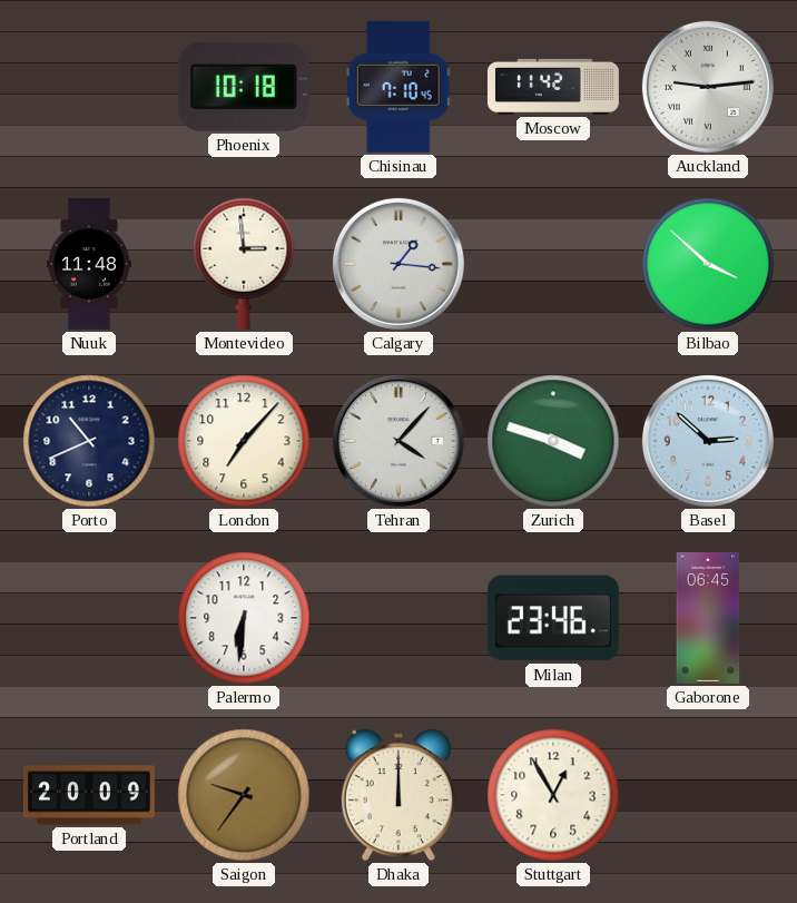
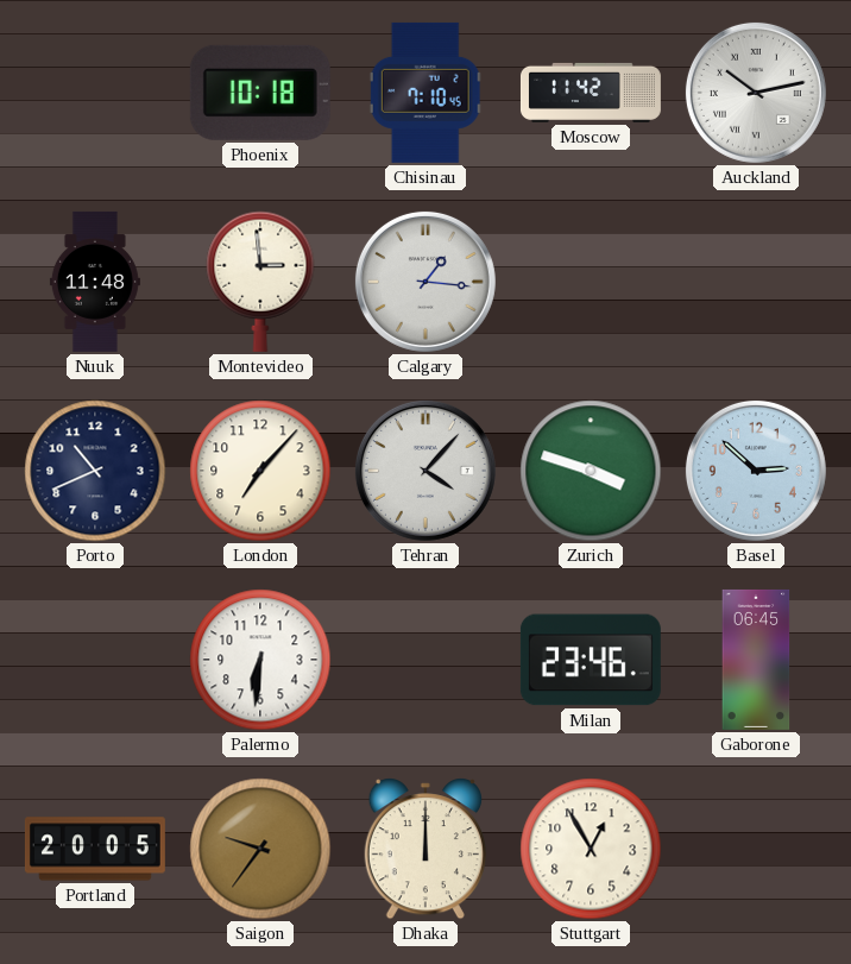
Auckland: 9:14 -> 10:13 (756, 93)
Bilbao: 3:52 -> none (708, 264)
Portland: 20:09 -> 20:05 (95, 849)
